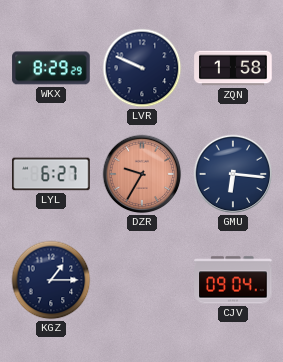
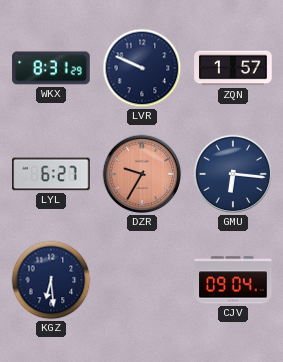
WKX: 8:29 -> 8:31 (51, 68)
ZQN: 1:58 -> 1:57 (233, 68)
KGZ: 1:15 -> 6:29 (51, 280)
